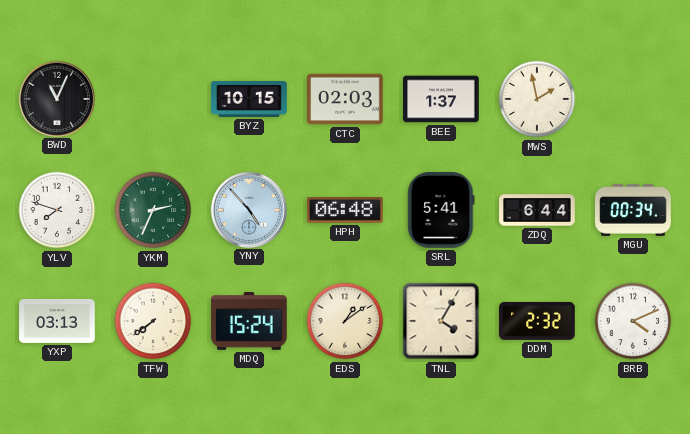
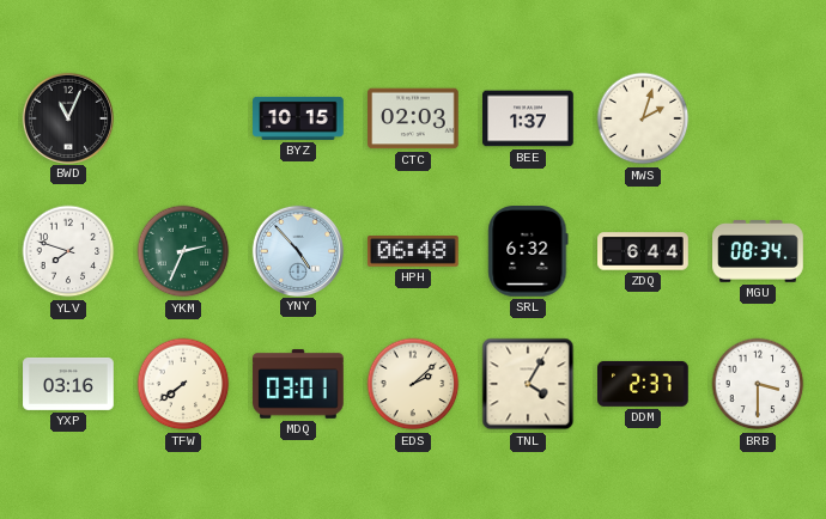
MWS: 1:58 -> 2:03 (643, 118)
SRL: 5:41 -> 6:32 (528, 252)
MGU: 00:34 -> 08:34 (758, 251)
YXP: 03:13 -> 03:16 (68, 384)
MDQ: 15:24 -> 03:01 (298, 384)
EDS: 1:09 -> 2:08 (413, 384)
DDM: 2:32 -> 2:37 (644, 384)
BRB: 4:11 -> 3:30 (758, 384)
